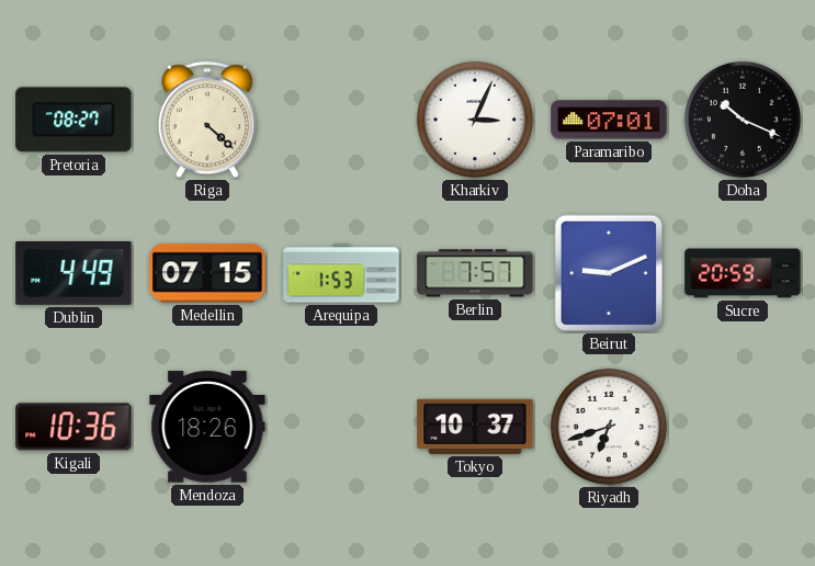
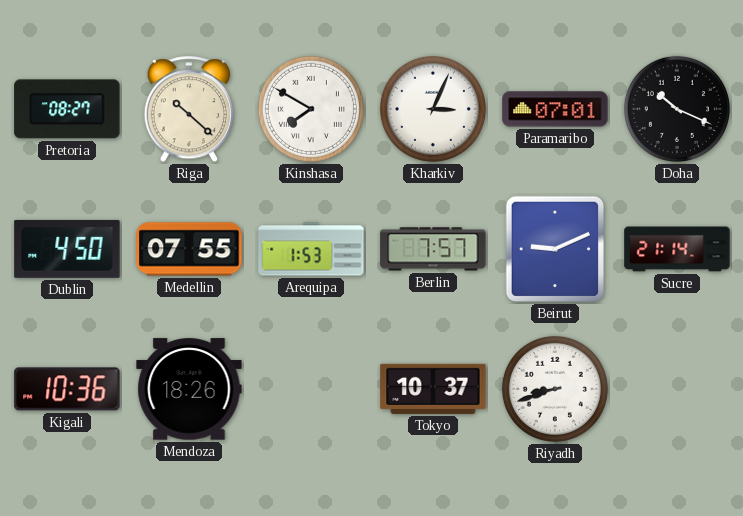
Riga: 4:22 -> 10:22 (189, 110)
Kinshasa: none -> 7:50 (311, 109)
Dublin: 4:49 -> 4:50 (67, 249)
Medellin: 07:15 -> 07:55 (189, 249)
Sucre: 20:59 -> 21:14 (677, 249)
Riyadh: 6:42 -> 8:42 (555, 389)
